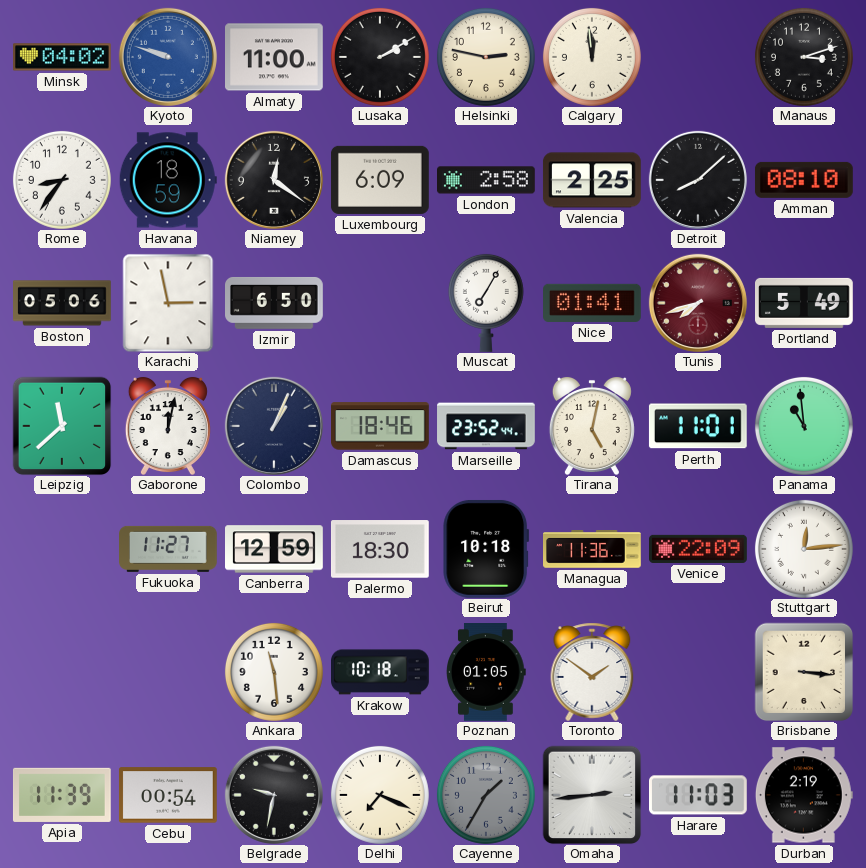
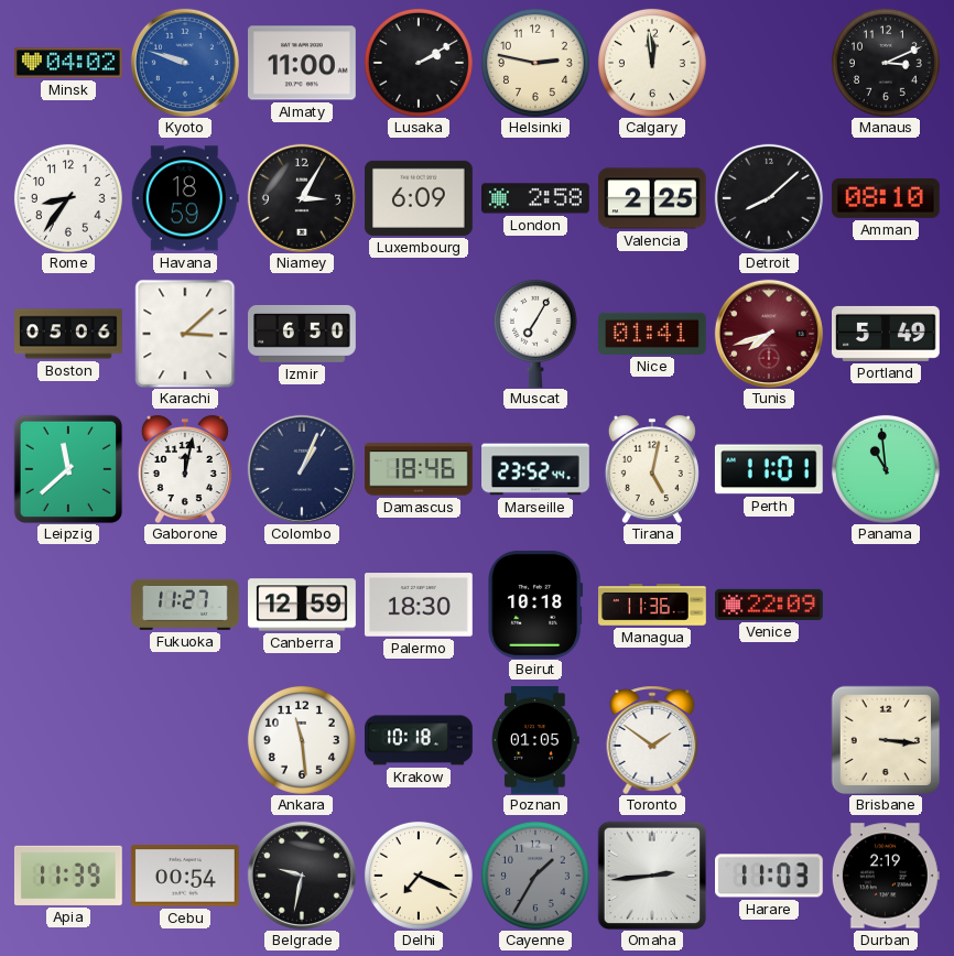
Manaus: 3:12 -> 3:11 (886, 63)
Niamey: 12:21 -> 3:05 (302, 198)
Karachi: 2:58 -> 3:08 (185, 334)
Stuttgart: 12:14 -> none (804, 549)
